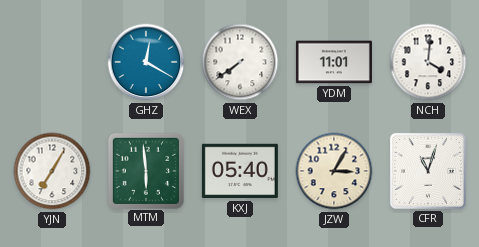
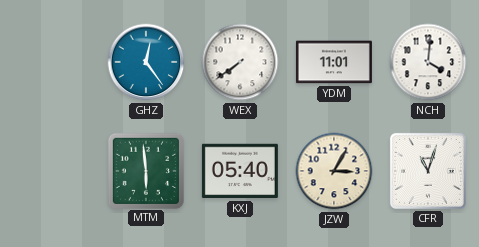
GHZ: 12:20 -> 12:24 (146, 62)
YJN: 7:05 -> none (52, 171)
